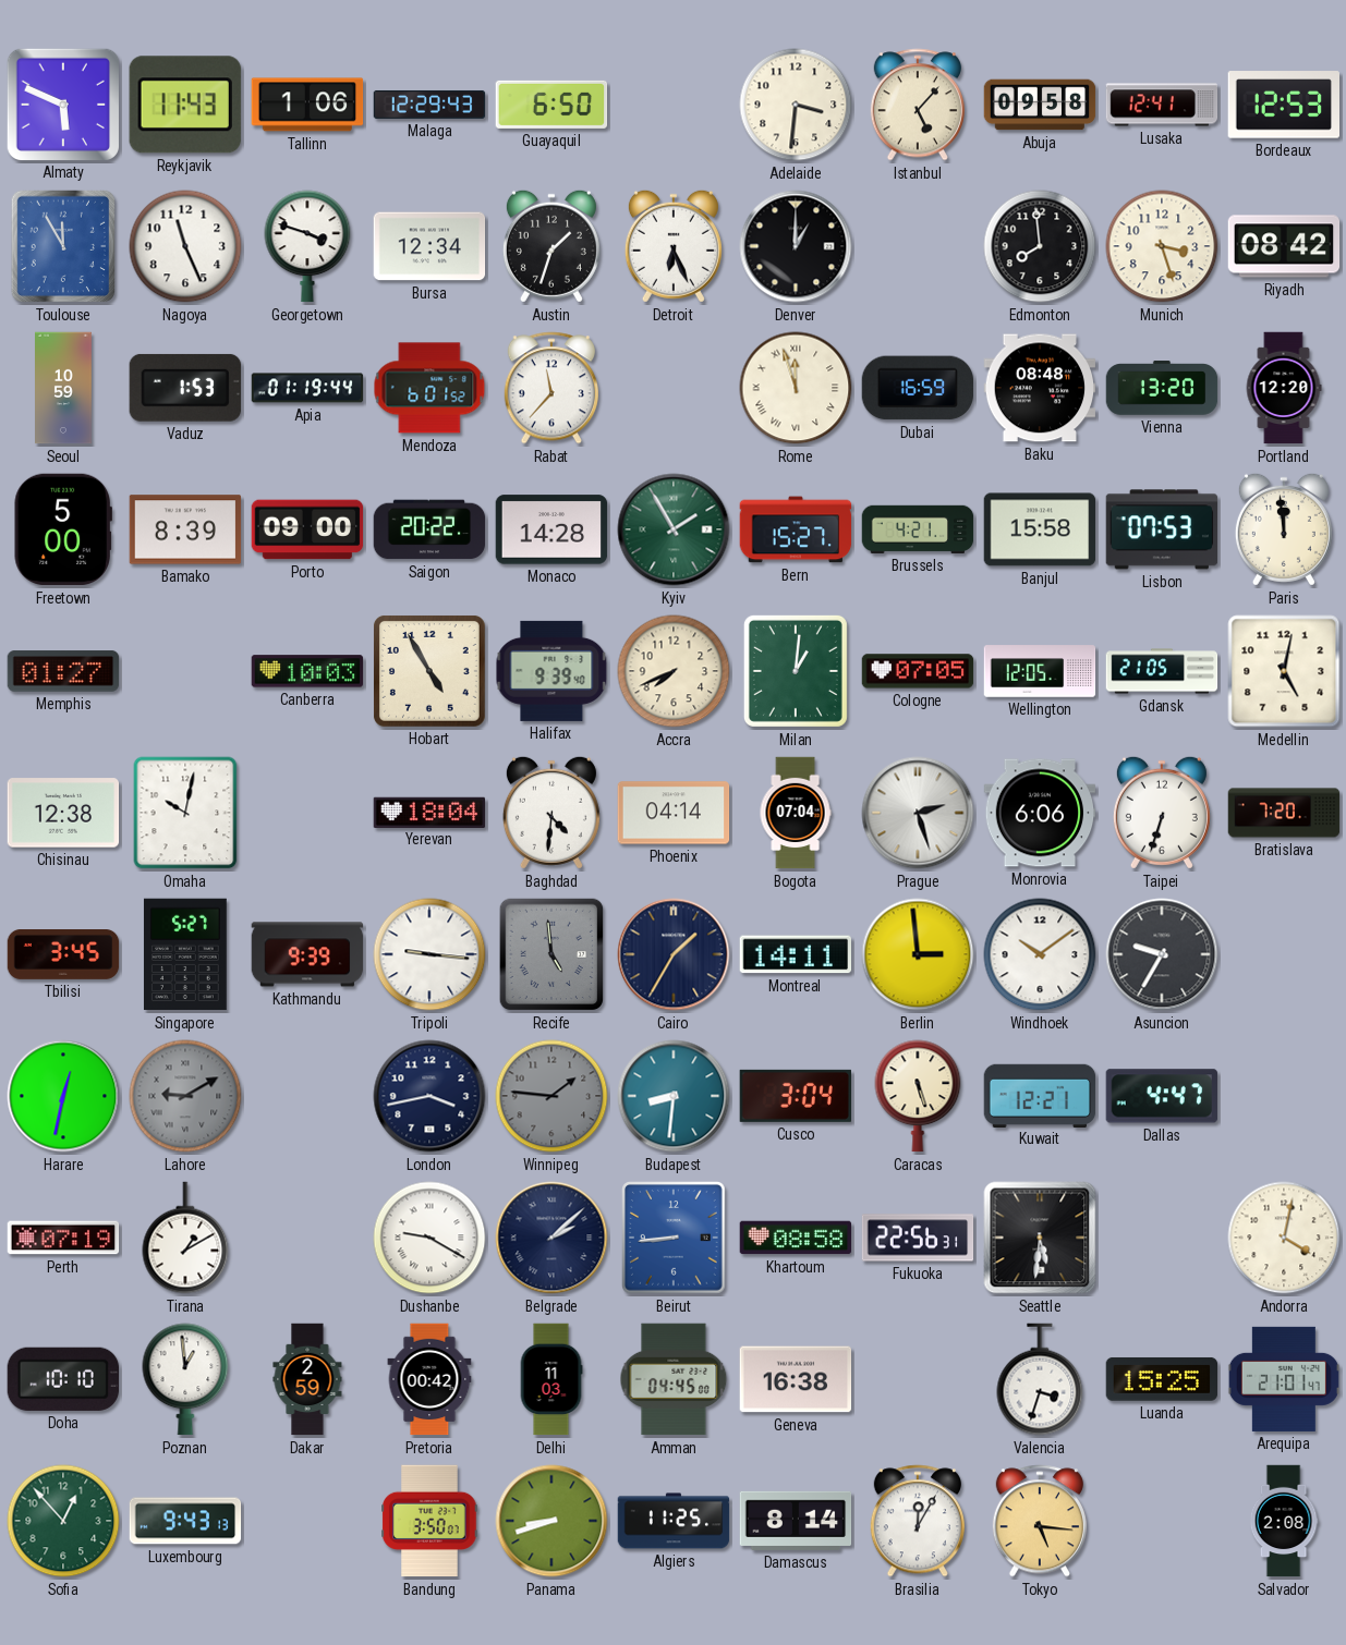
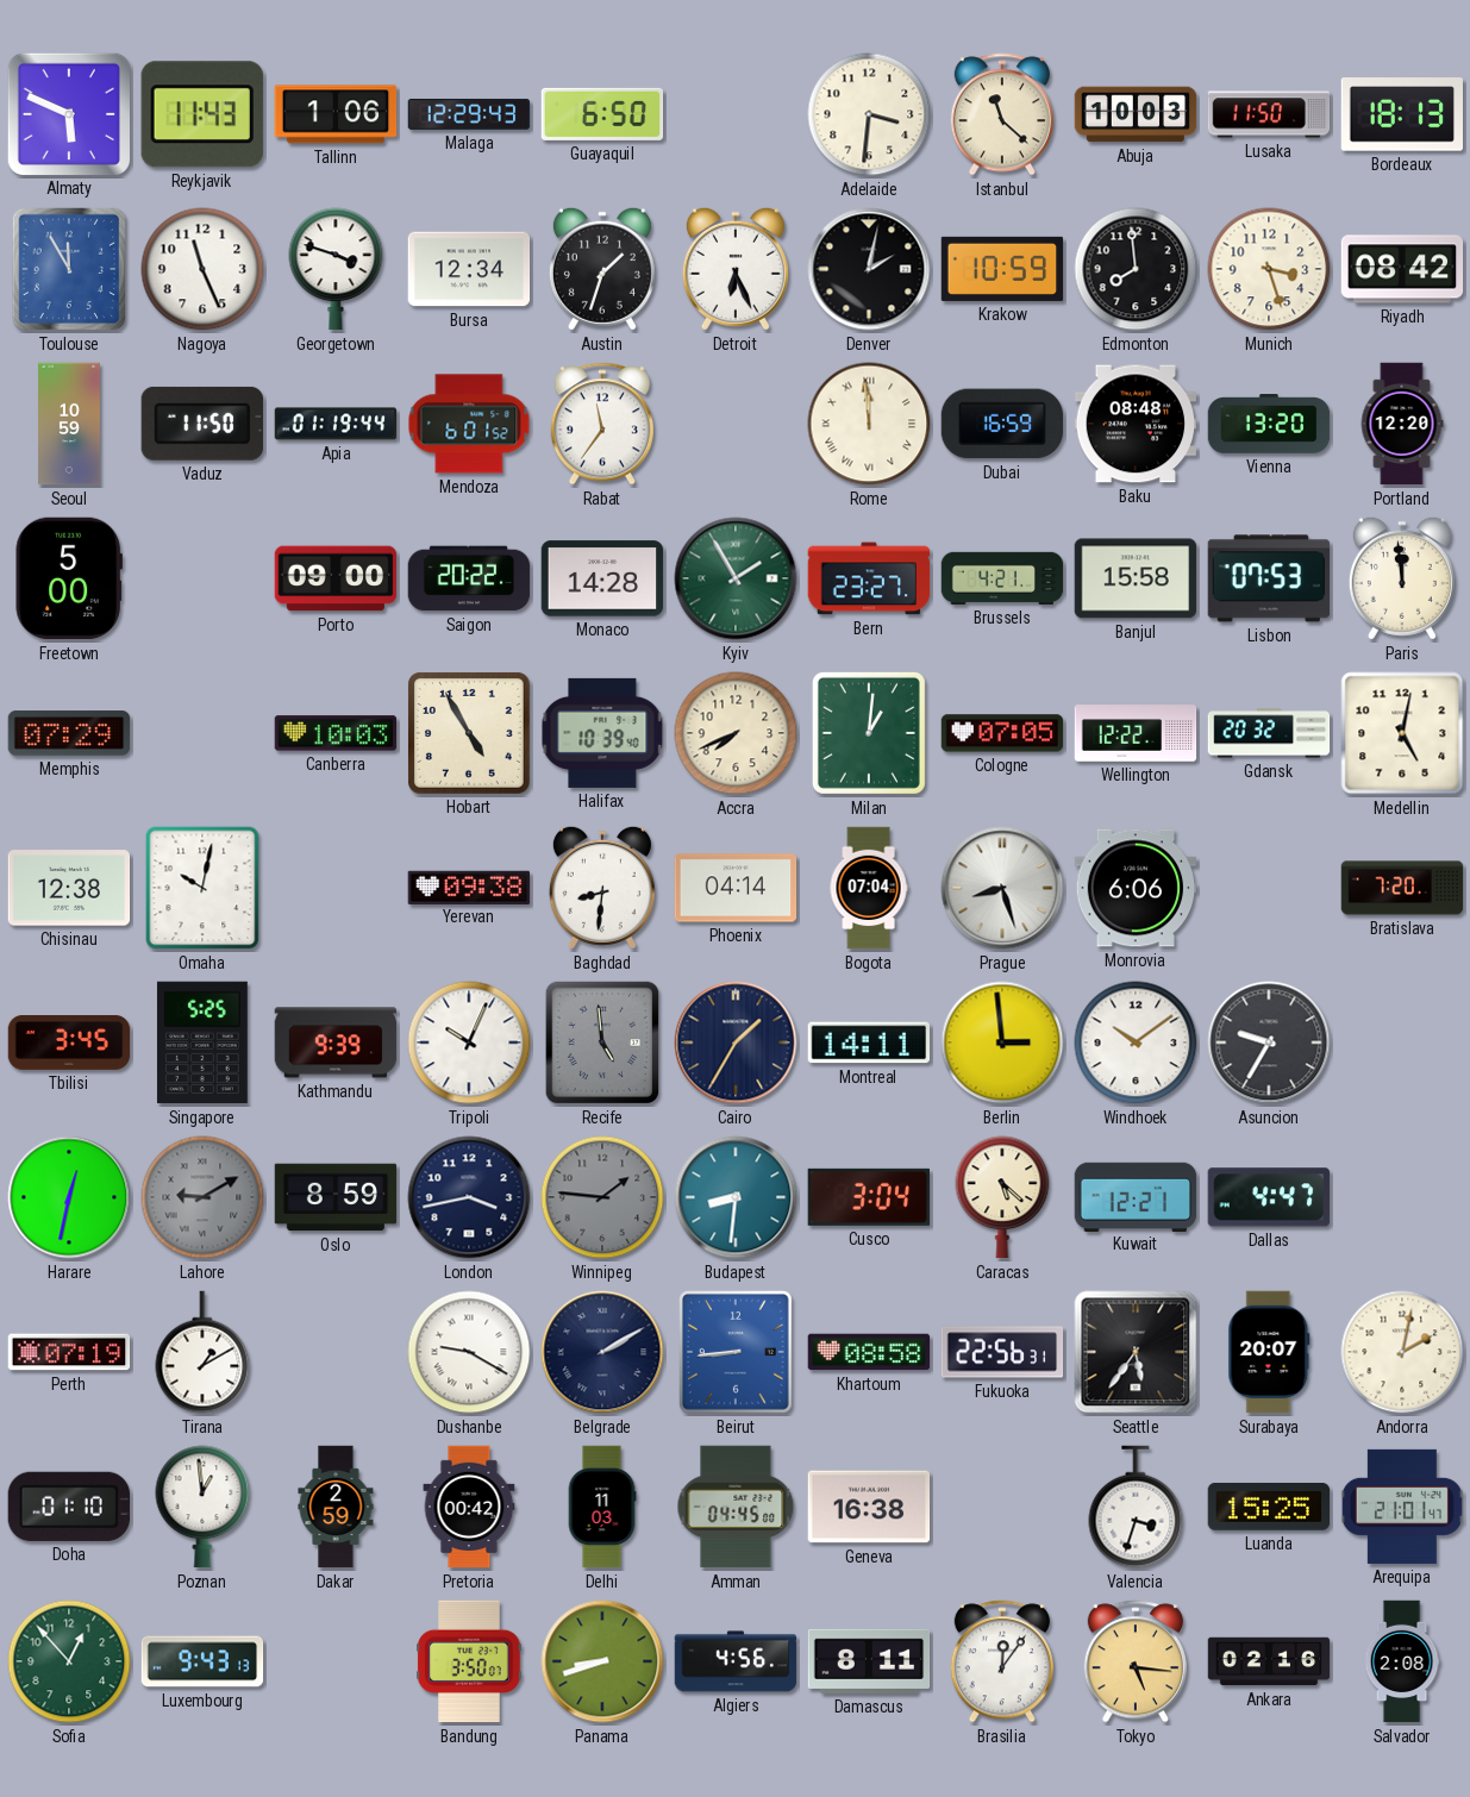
Istanbul: 5:07 -> 11:22 (1002, 114)
Abuja: 09:58 -> 10:03 (1136, 114)
Lusaka: 12:41 -> 11:50 (1269, 114)
Bordeaux: 12:53 -> 18:13 (1401, 114)
Denver: 1:00 -> 2:02 (869, 269)
Krakow: none -> 10:59 (1002, 269)
Vaduz: 1:53 -> 11:50 (202, 424)
Rabat: 11:37 -> 11:36 (602, 424)
Rome: 11:57 -> 11:59 (869, 424)
Bamako: 8:39 -> none (185, 529)
Bern: 15:27 -> 23:27 (869, 578)
Memphis: 01:27 -> 07:29 (69, 733)
Halifax: 9:39 -> 10:39 (602, 733)
Wellington: 12:05 -> 12:22 (1136, 733)
Gdansk: 21:05 -> 20:32 (1269, 733)
Yerevan: 18:04 -> 09:38 (469, 887)
Baghdad: 4:31 -> 8:31 (602, 888)
Prague: 2:27 -> 8:27 (1002, 888)
Taipei: 6:33 -> none (1162, 813)
Singapore: 5:27 -> 5:25 (202, 1042)
Tripoli: 9:16 -> 10:04 (469, 1042)
Oslo: none -> 8:59 (336, 1197)
Caracas: 5:27 -> 5:22 (1002, 1197)
Belgrade: 2:08 -> 2:10 (602, 1352)
Seattle: 5:31 -> 5:36 (1136, 1352)
Surabaya: none -> 20:07 (1269, 1352)
Andorra: 4:02 -> 2:02 (1402, 1352)
Doha: 10:10 -> 01:10 (68, 1507)
Algiers: 11:25 -> 4:56 (736, 1661)
Damascus: 8:14 -> 8:11 (869, 1661)
Brasilia: 12:05 -> 12:06 (1002, 1661)
Ankara: none -> 02:16 (1269, 1661)
